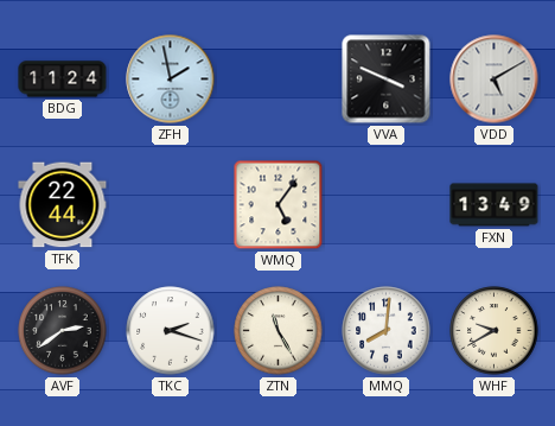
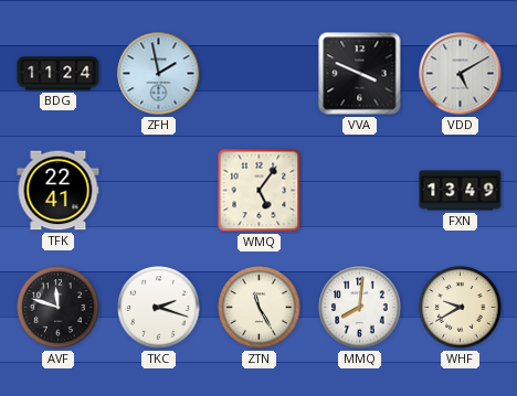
TFK: 22:44 -> 22:41 (59, 191)
AVF: 2:39 -> 11:48 (59, 308)
